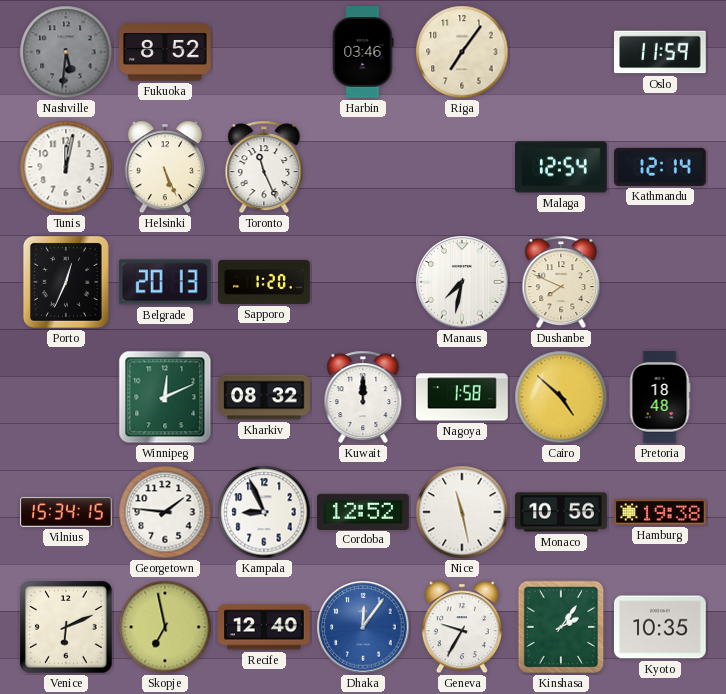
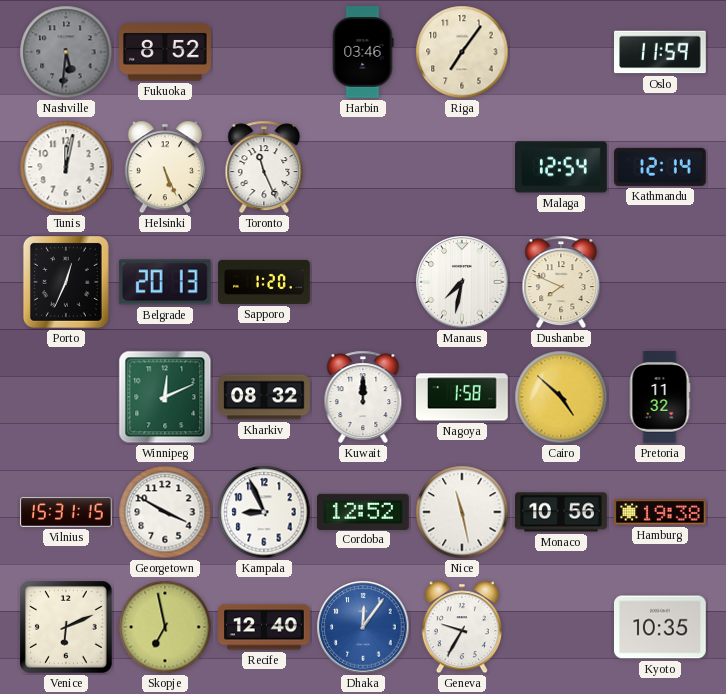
Pretoria: 18:48 -> 11:32 (660, 397)
Vilnius: 15:34 -> 15:31 (67, 512)
Georgetown: 1:46 -> 3:50 (165, 512)
Kinshasa: 2:06 -> none (561, 627)
